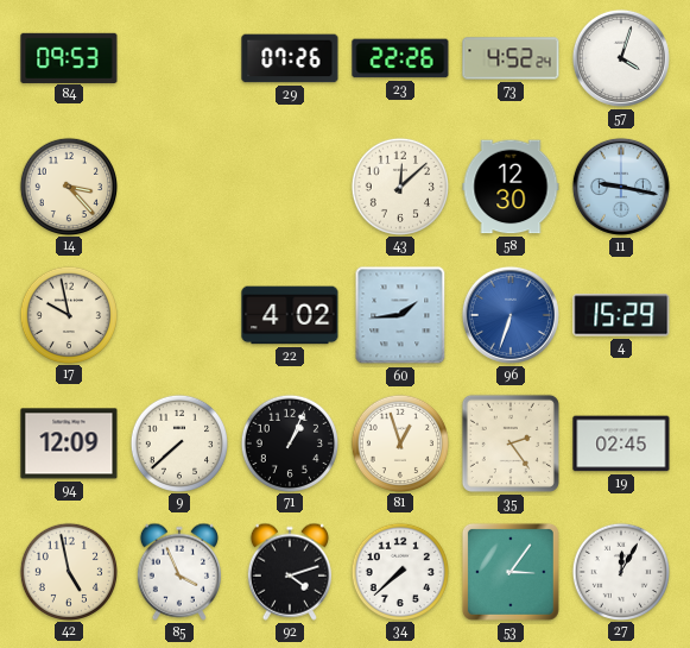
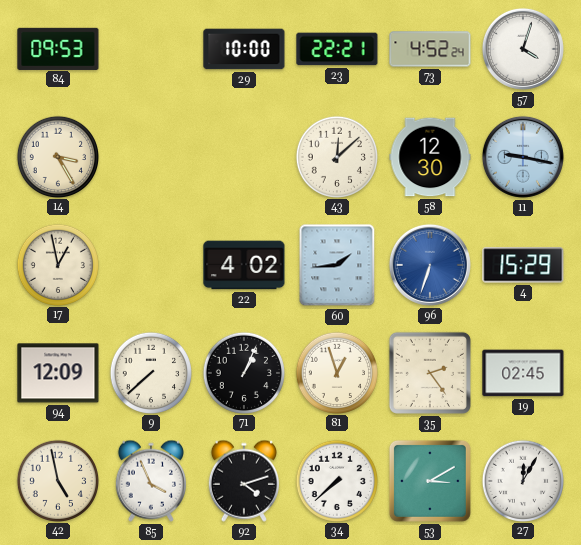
29: 07:26 -> 10:00 (244, 49)
23: 22:26 -> 22:21 (337, 49)
14: 3:23 -> 3:25 (57, 156)
17: 9:58 -> 12:58 (57, 264)
53: 3:06 -> 3:10 (430, 481)
